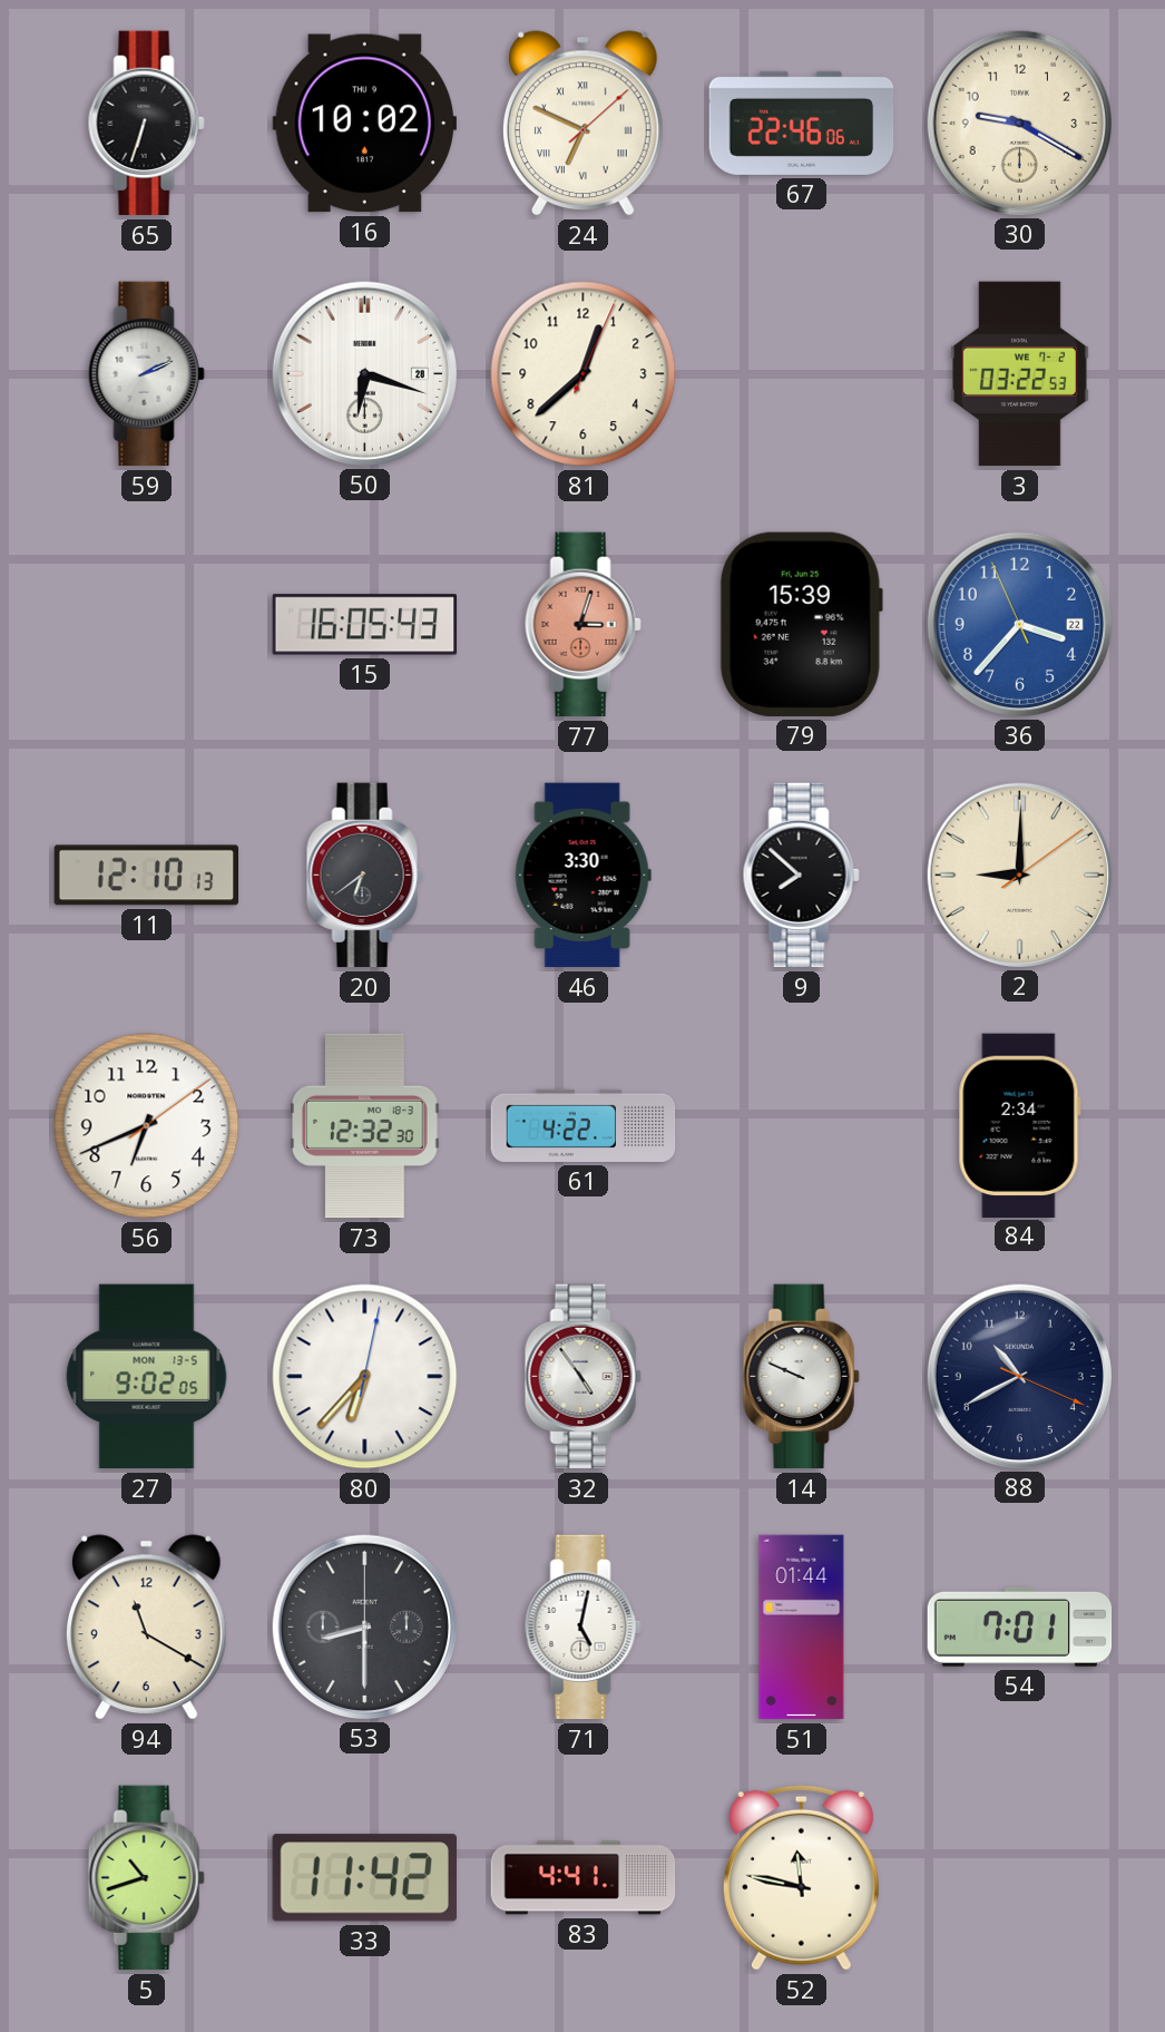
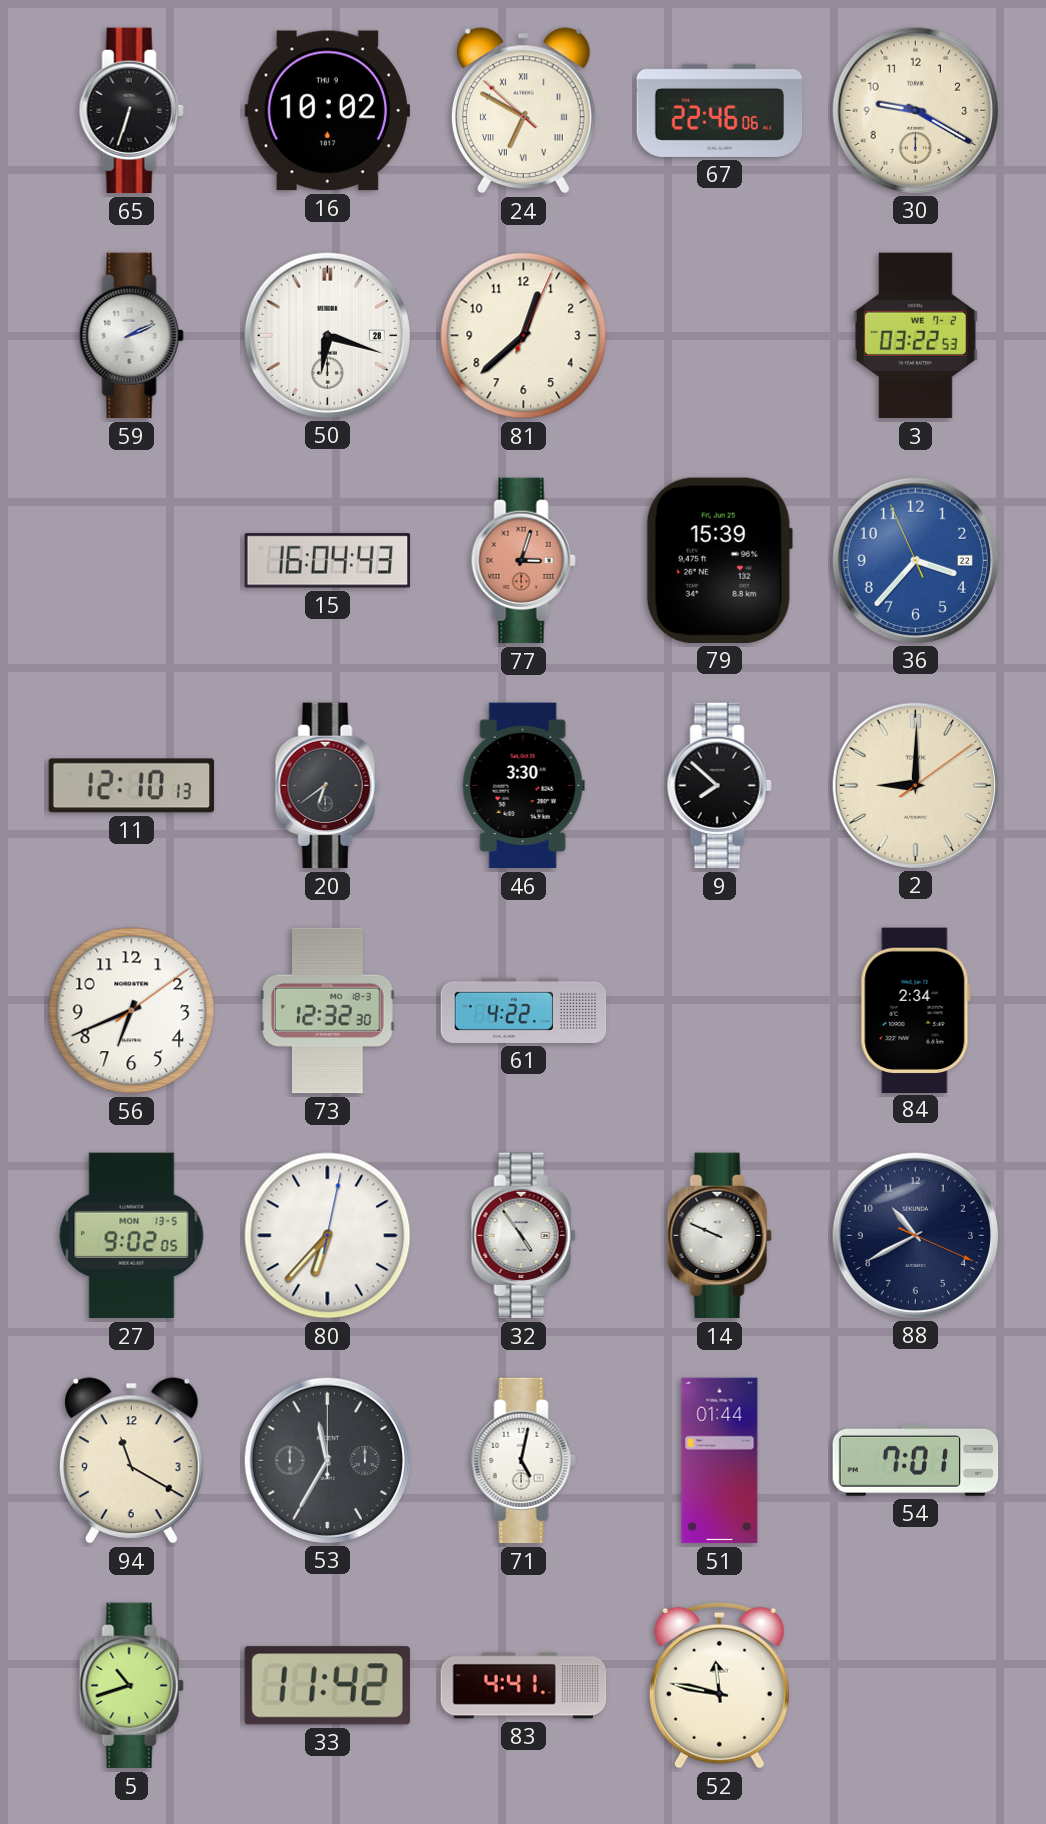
24: 6:49:08 -> 6:49:52 (523, 111)
15: 16:05 -> 16:04 (328, 561)
53: 8:30 -> 11:35 (327, 1460)
